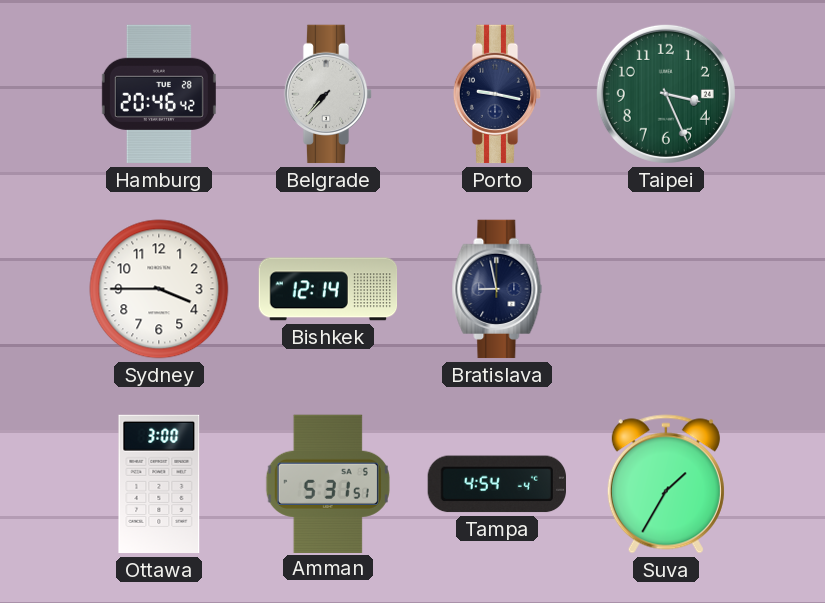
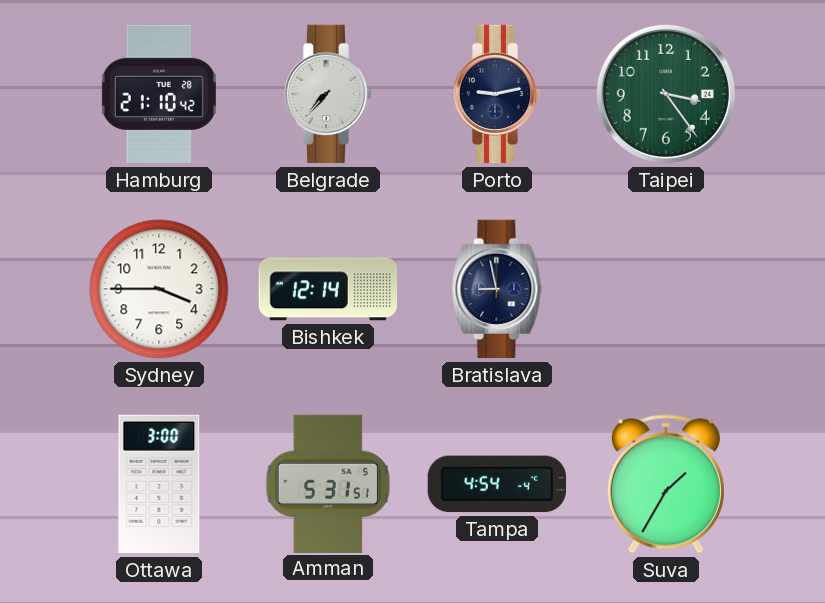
Hamburg: 20:46 -> 21:10 (159, 94)
Porto: 9:17 -> 9:13 (497, 94)
Taipei: 3:26 -> 3:24 (666, 94)
